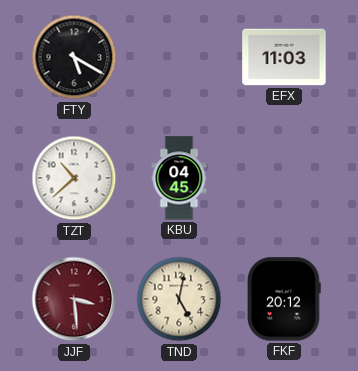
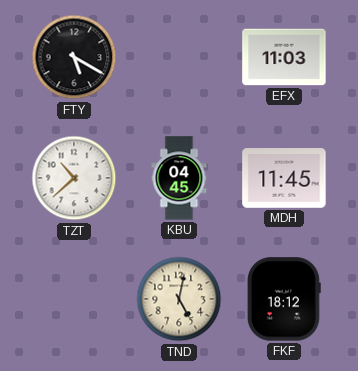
MDH: none -> 11:45 (284, 178)
JJF: 3:29 -> none (74, 299)
FKF: 20:12 -> 18:12 (284, 299)
